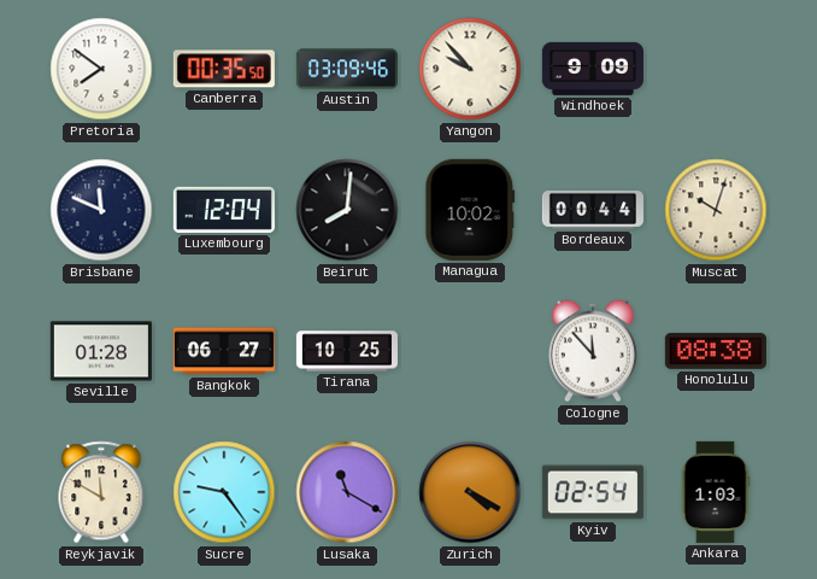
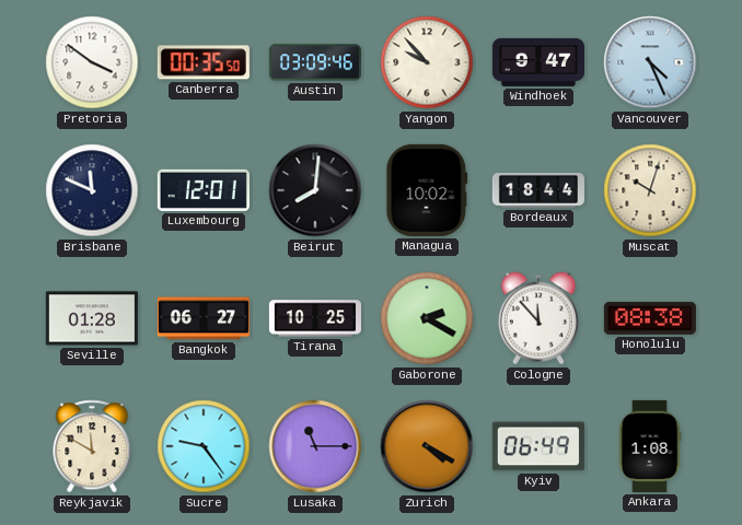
Pretoria: 7:51 -> 3:51 (92, 62)
Windhoek: 9:09 -> 9:47 (538, 62)
Vancouver: none -> 4:26 (650, 62)
Luxembourg: 12:04 -> 12:01 (204, 190)
Bordeaux: 00:44 -> 18:44 (538, 191)
Gaborone: none -> 2:20 (427, 318)
Lusaka: 11:20 -> 11:15 (315, 446)
Kyiv: 02:54 -> 06:49 (538, 446)
Ankara: 1:03 -> 1:08 (650, 446)
